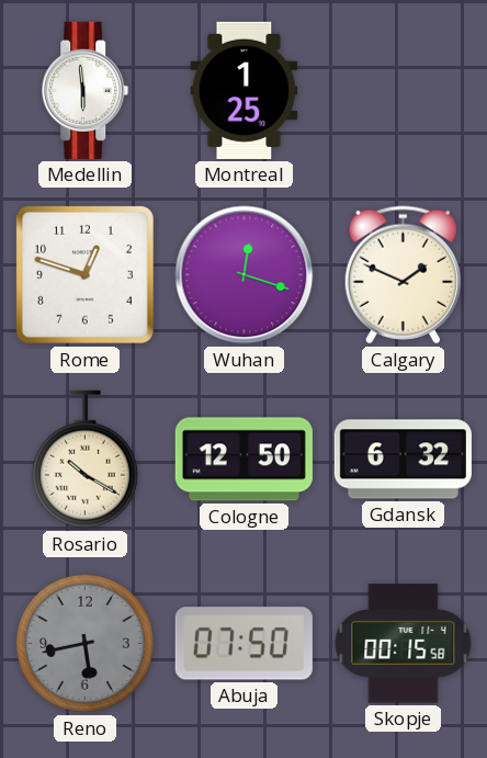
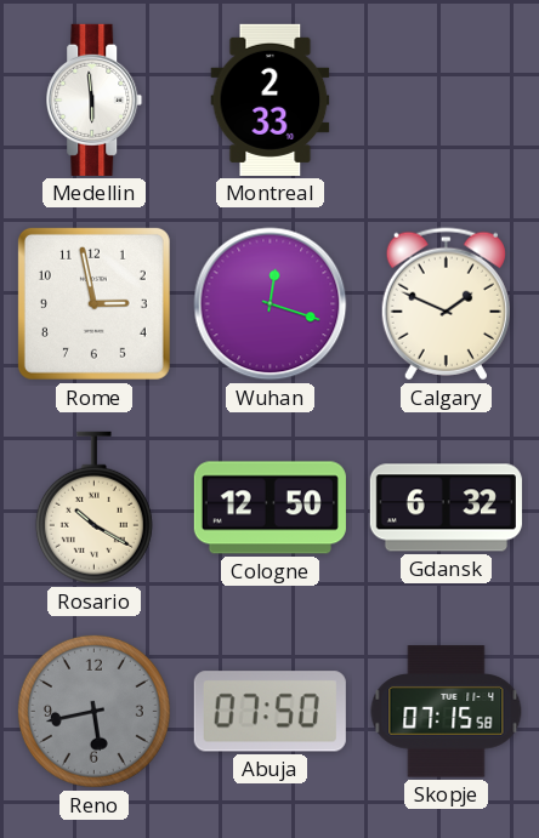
Montreal: 1:25 -> 2:33 (271, 99)
Rome: 12:48 -> 2:58 (93, 303)
Skopje: 00:15 -> 07:15 (447, 712)
